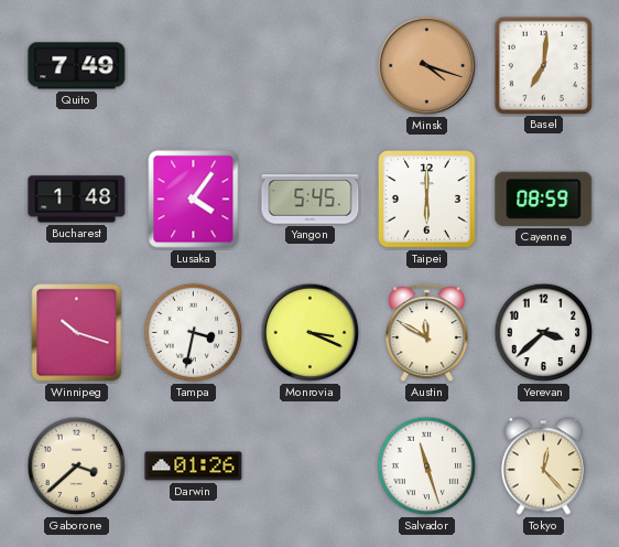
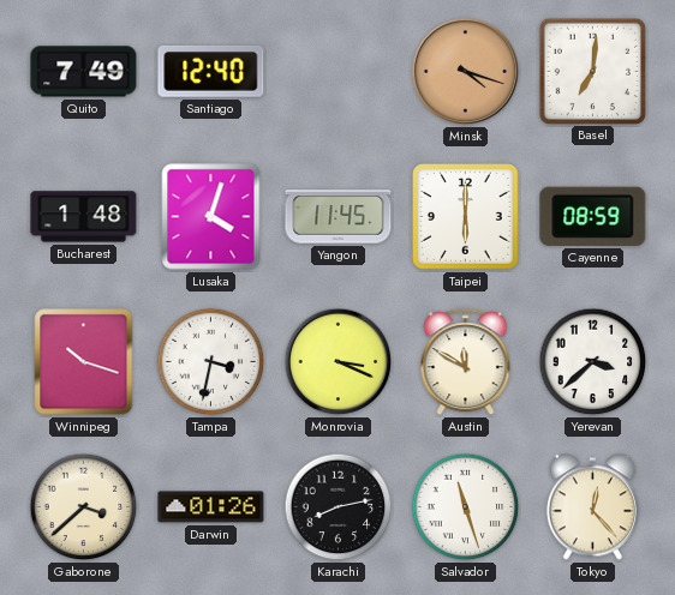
Santiago: none -> 12:40 (211, 71)
Lusaka: 4:06 -> 4:03 (211, 217)
Yangon: 5:45 -> 11:45 (339, 217)
Karachi: none -> 8:13 (339, 507)
